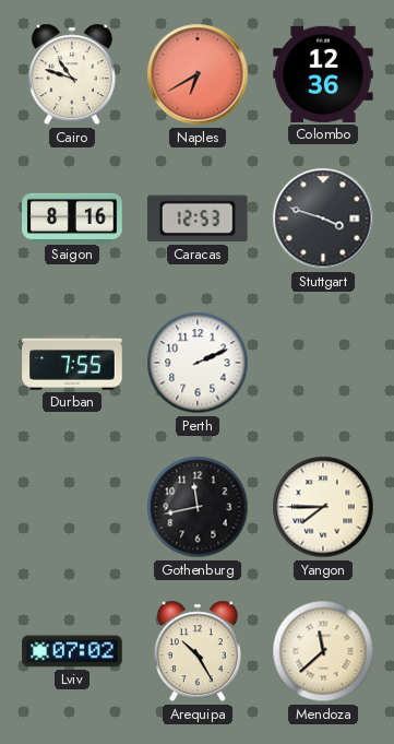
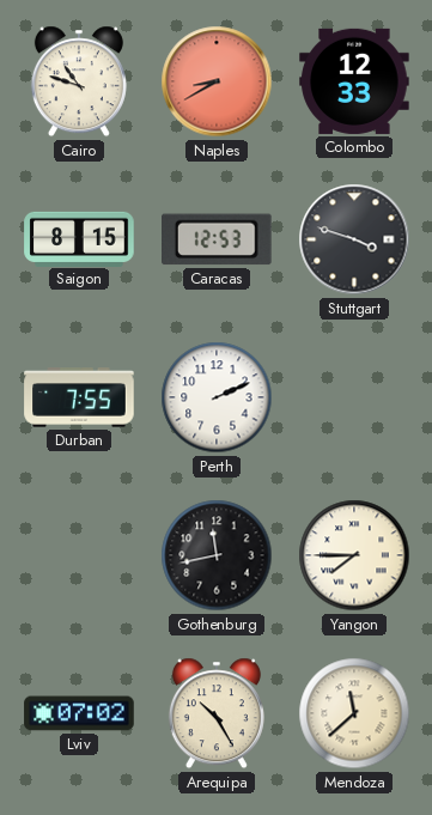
Naples: 6:40 -> 8:40 (217, 81)
Colombo: 12:36 -> 12:33 (354, 81)
Saigon: 8:16 -> 8:15 (79, 238)
